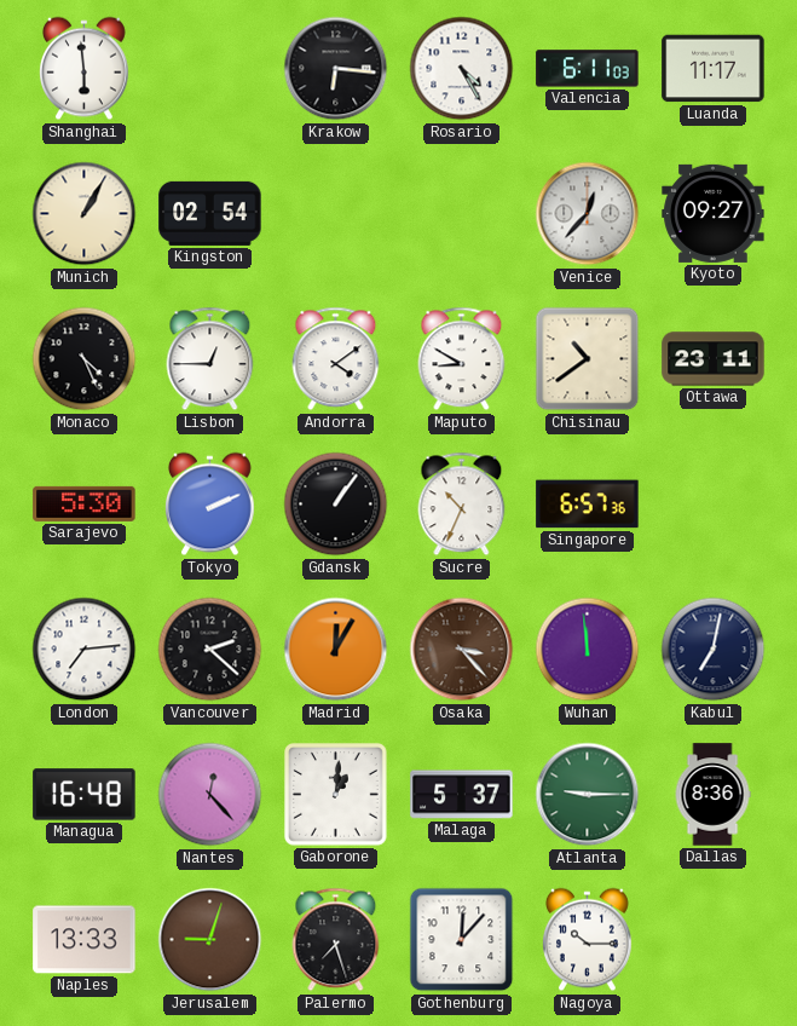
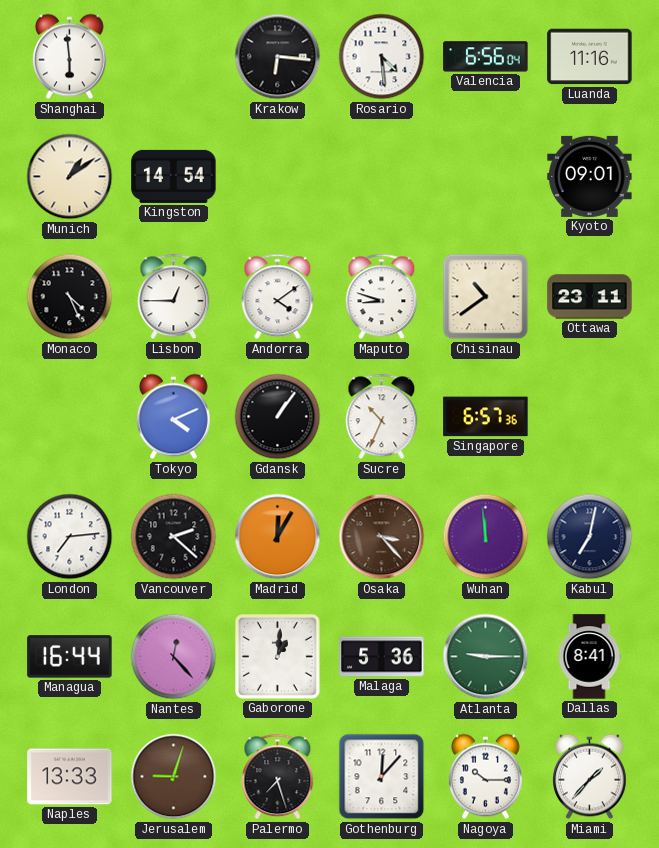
Rosario: 4:25 -> 4:29 (382, 57)
Valencia: 6:11 -> 6:56 (486, 57)
Luanda: 11:17 -> 11:16 (590, 57)
Munich: 1:05 -> 1:09 (70, 177)
Kingston: 02:54 -> 14:54 (174, 176)
Venice: 12:37 -> none (588, 214)
Kyoto: 09:27 -> 09:01 (590, 176)
Maputo: 8:50 -> 8:48 (382, 297)
Sarajevo: 5:30 -> none (85, 503)
Tokyo: 2:11 -> 4:11 (174, 417)
Managua: 16:48 -> 16:44 (70, 657)
Malaga: 5:37 -> 5:36 (382, 657)
Dallas: 8:36 -> 8:41 (589, 657)
Miami: none -> 1:37 (590, 777)
